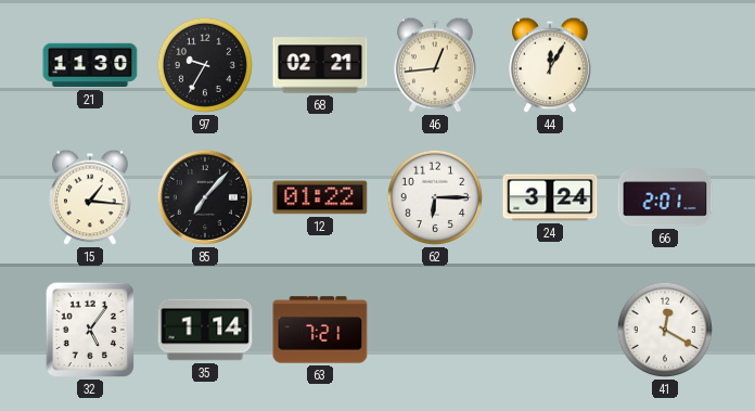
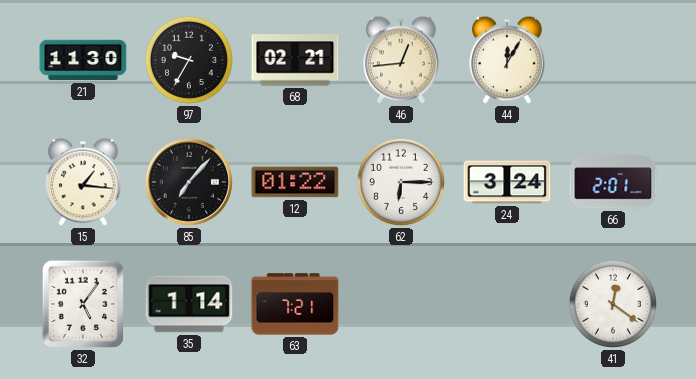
41: 12:20 -> 12:21 (613, 304)
